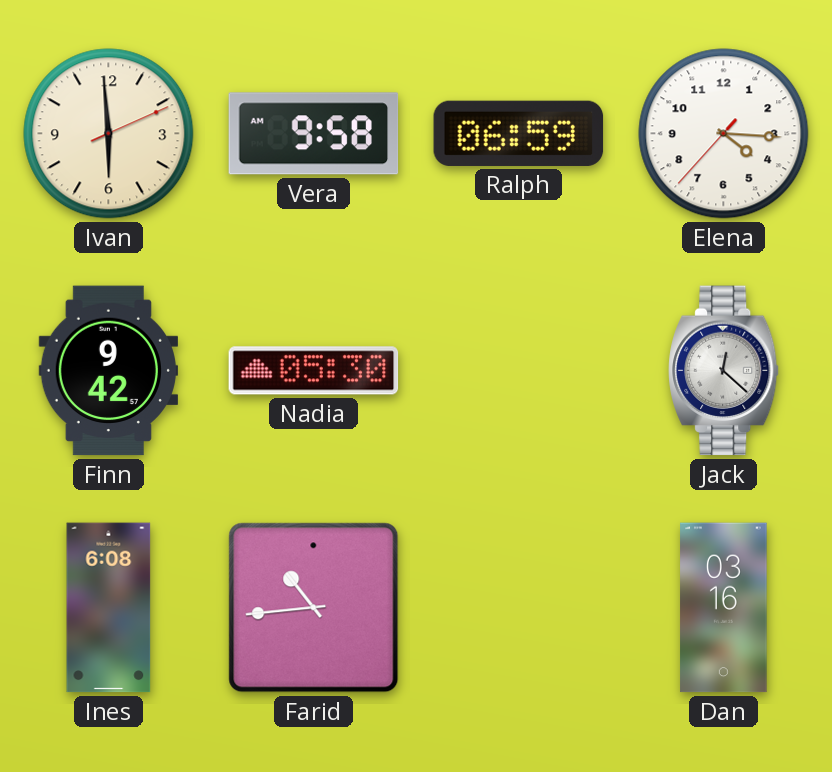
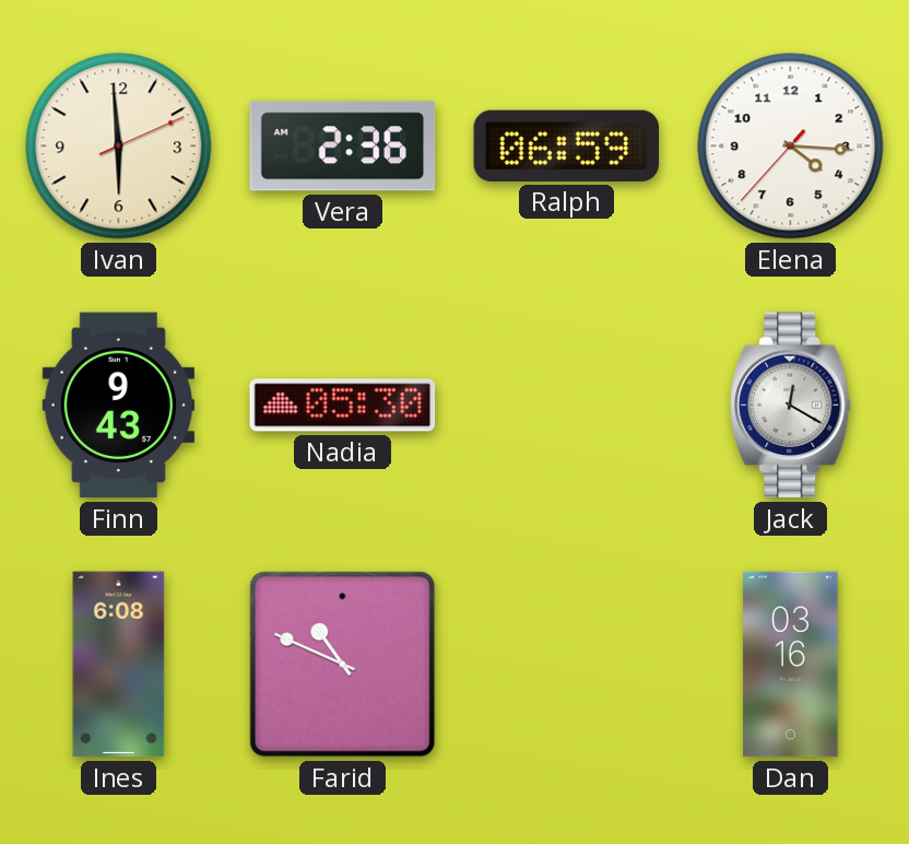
Vera: 9:58 -> 2:36 (343, 146)
Finn: 9:42 -> 9:43 (118, 406)
Jack: 12:22 -> 12:20 (791, 406)
Farid: 10:44 -> 10:49 (343, 665)
